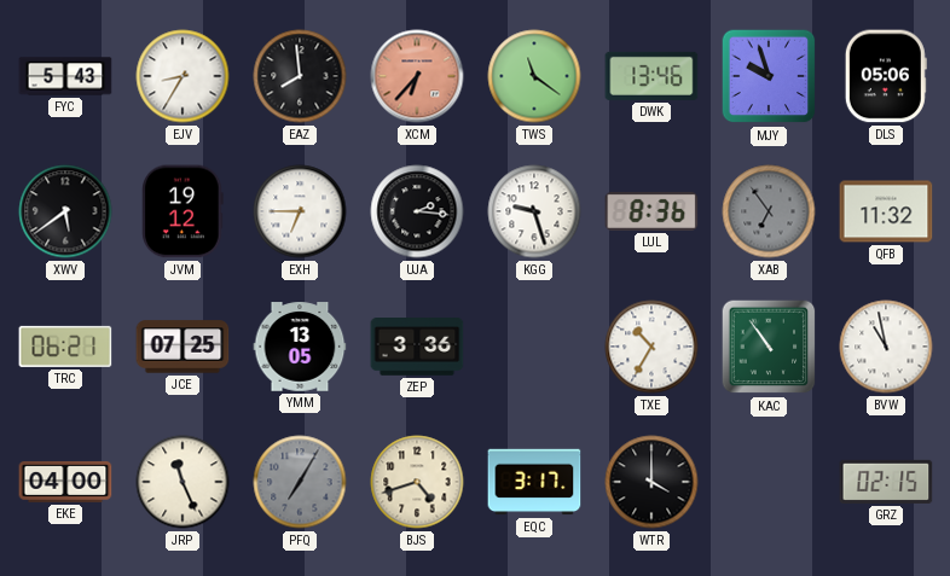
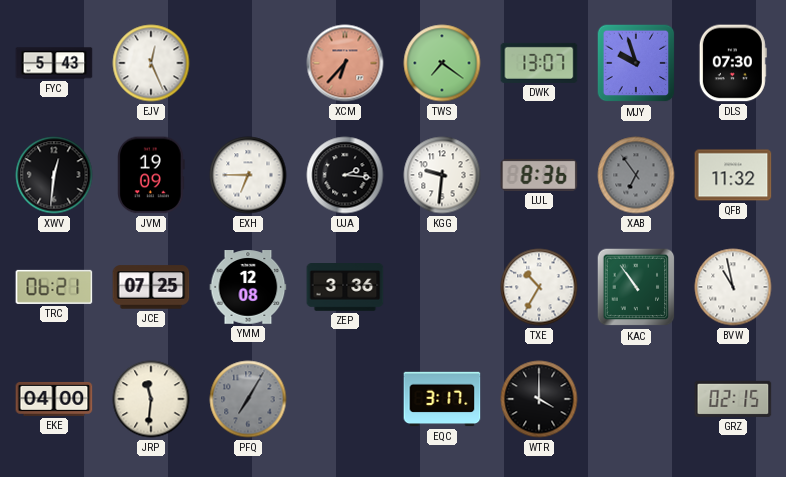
EJV: 8:35 -> 12:26 (151, 63)
EAZ: 7:59 -> none (300, 76)
TWS: 11:21 -> 7:21 (442, 63)
DWK: 13:46 -> 13:07 (539, 63)
DLS: 05:06 -> 07:30 (733, 63)
XWV: 5:39 -> 12:31 (54, 175)
JVM: 19:12 -> 19:09 (152, 175)
KGG: 9:27 -> 9:31 (442, 175)
YMM: 13:05 -> 12:08 (248, 287)
JRP: 11:26 -> 11:31 (151, 399)
BJS: 4:42 -> none (417, 482)
